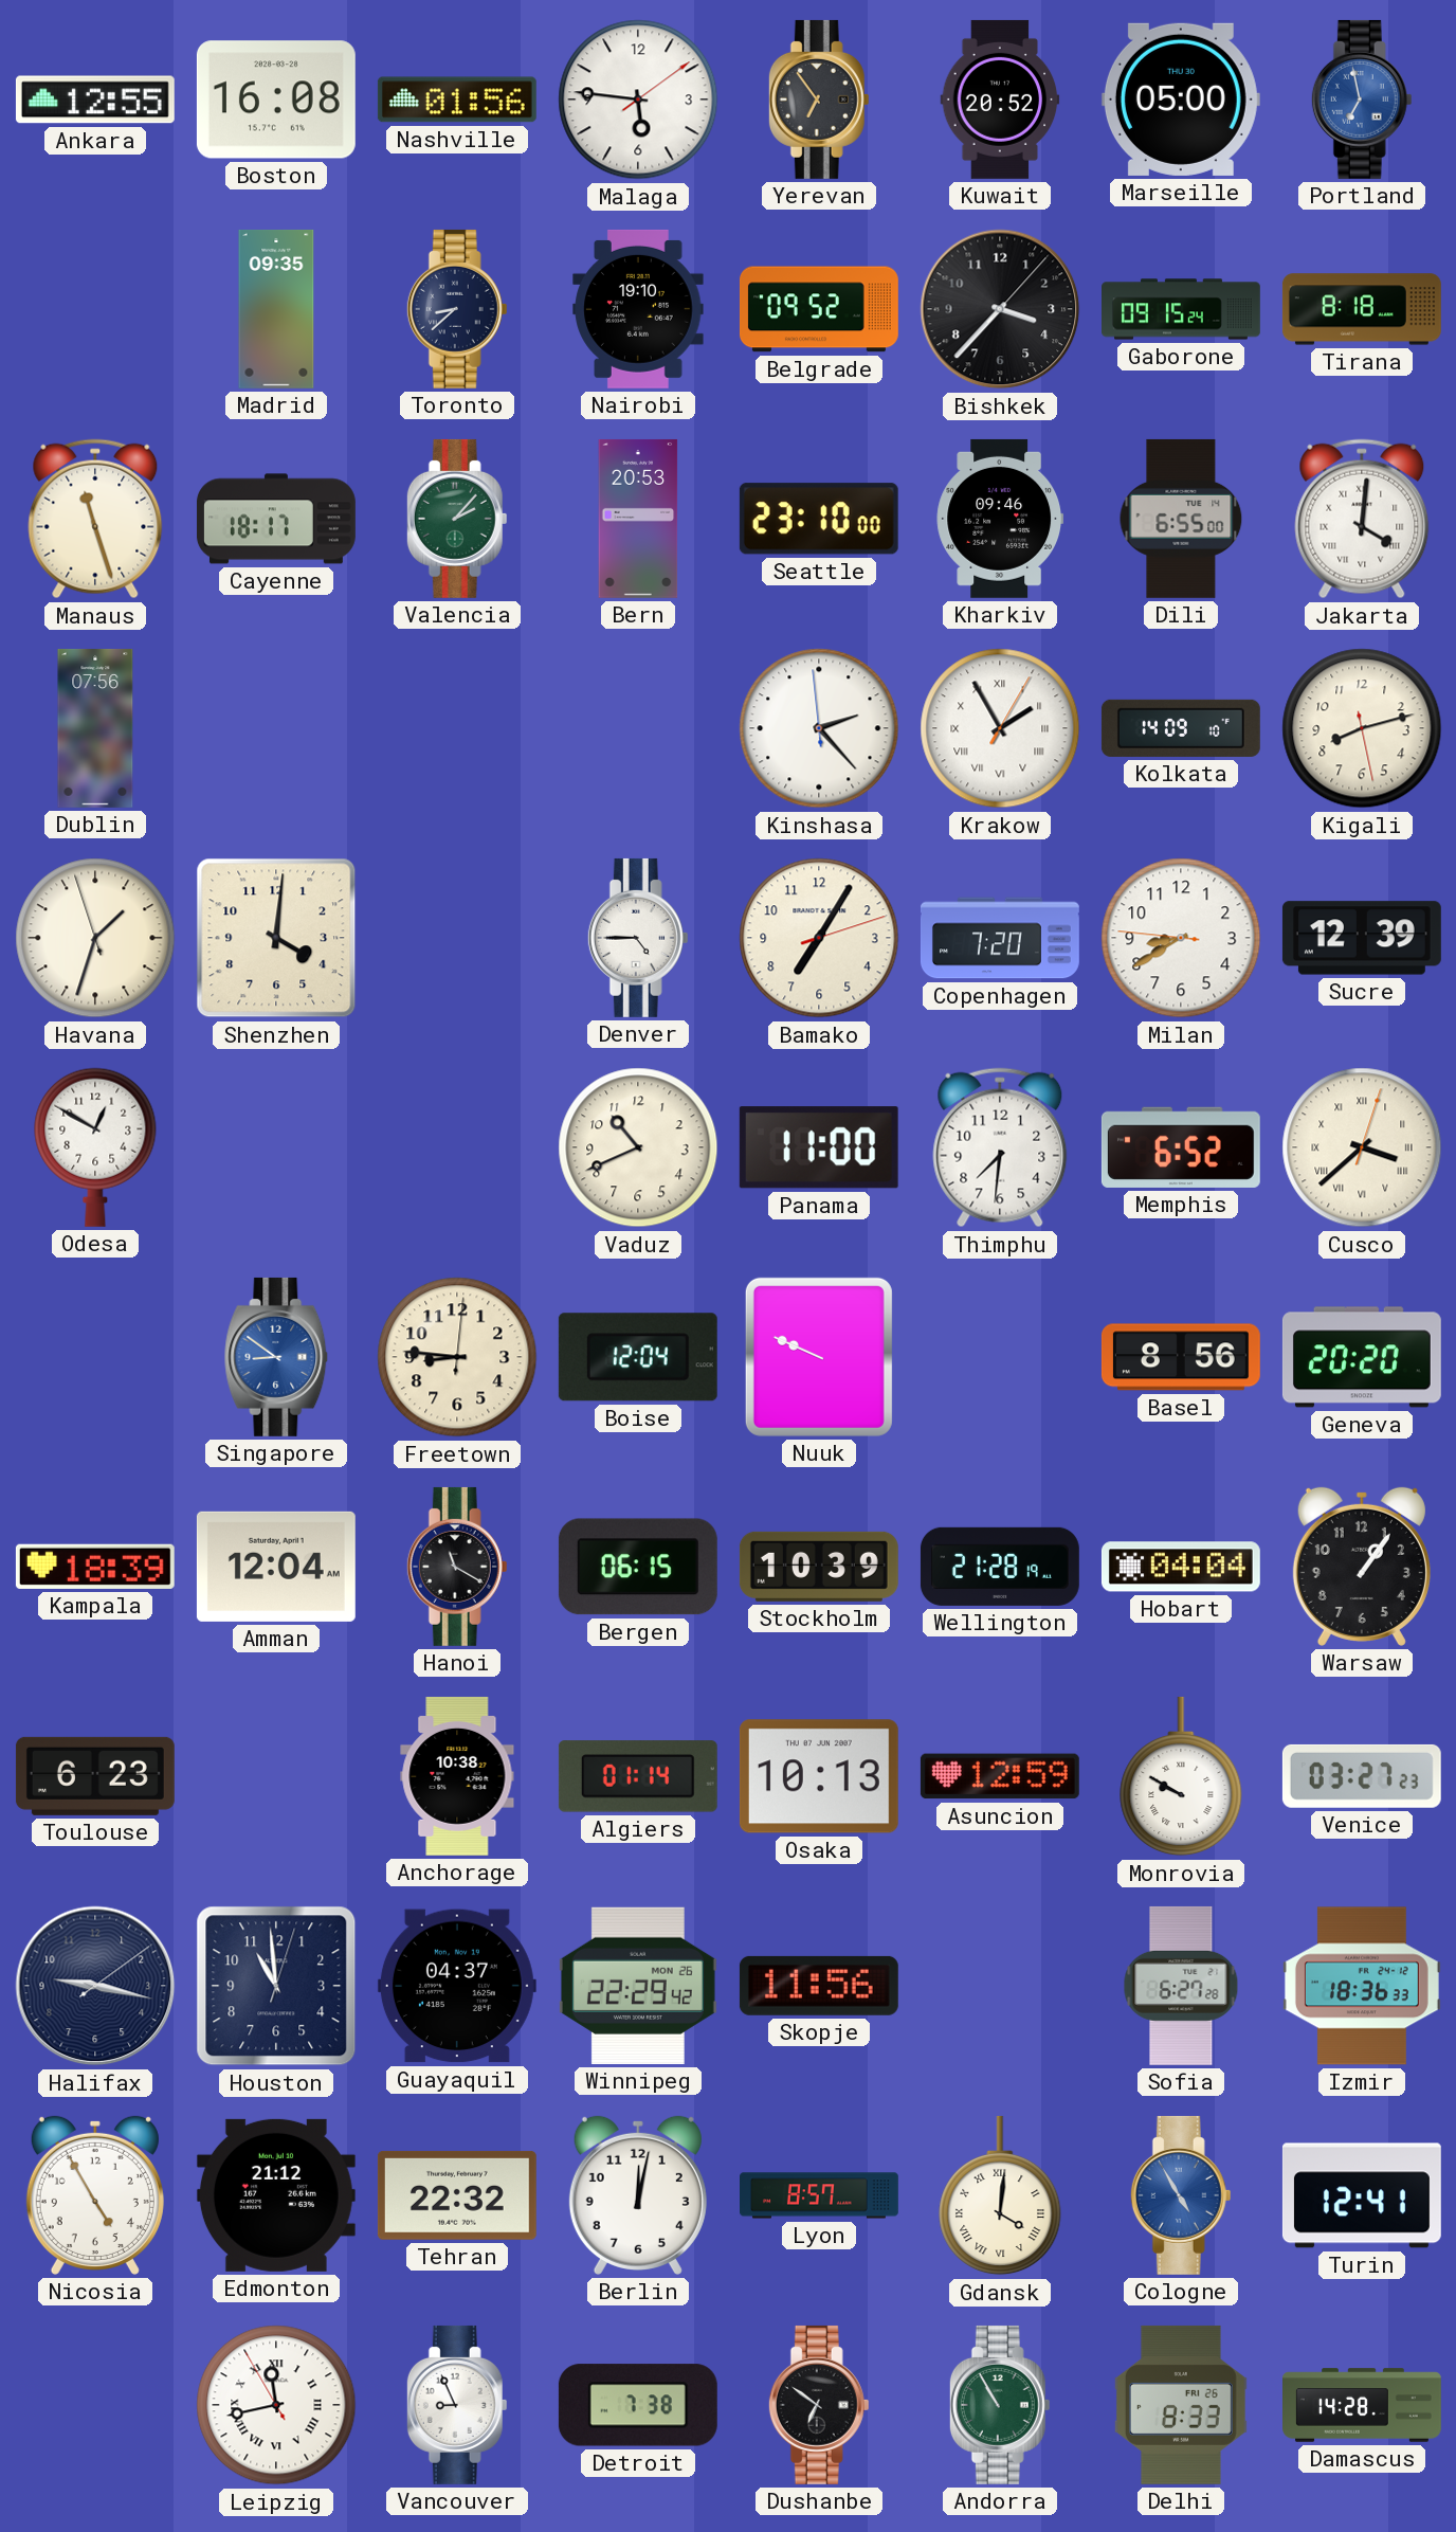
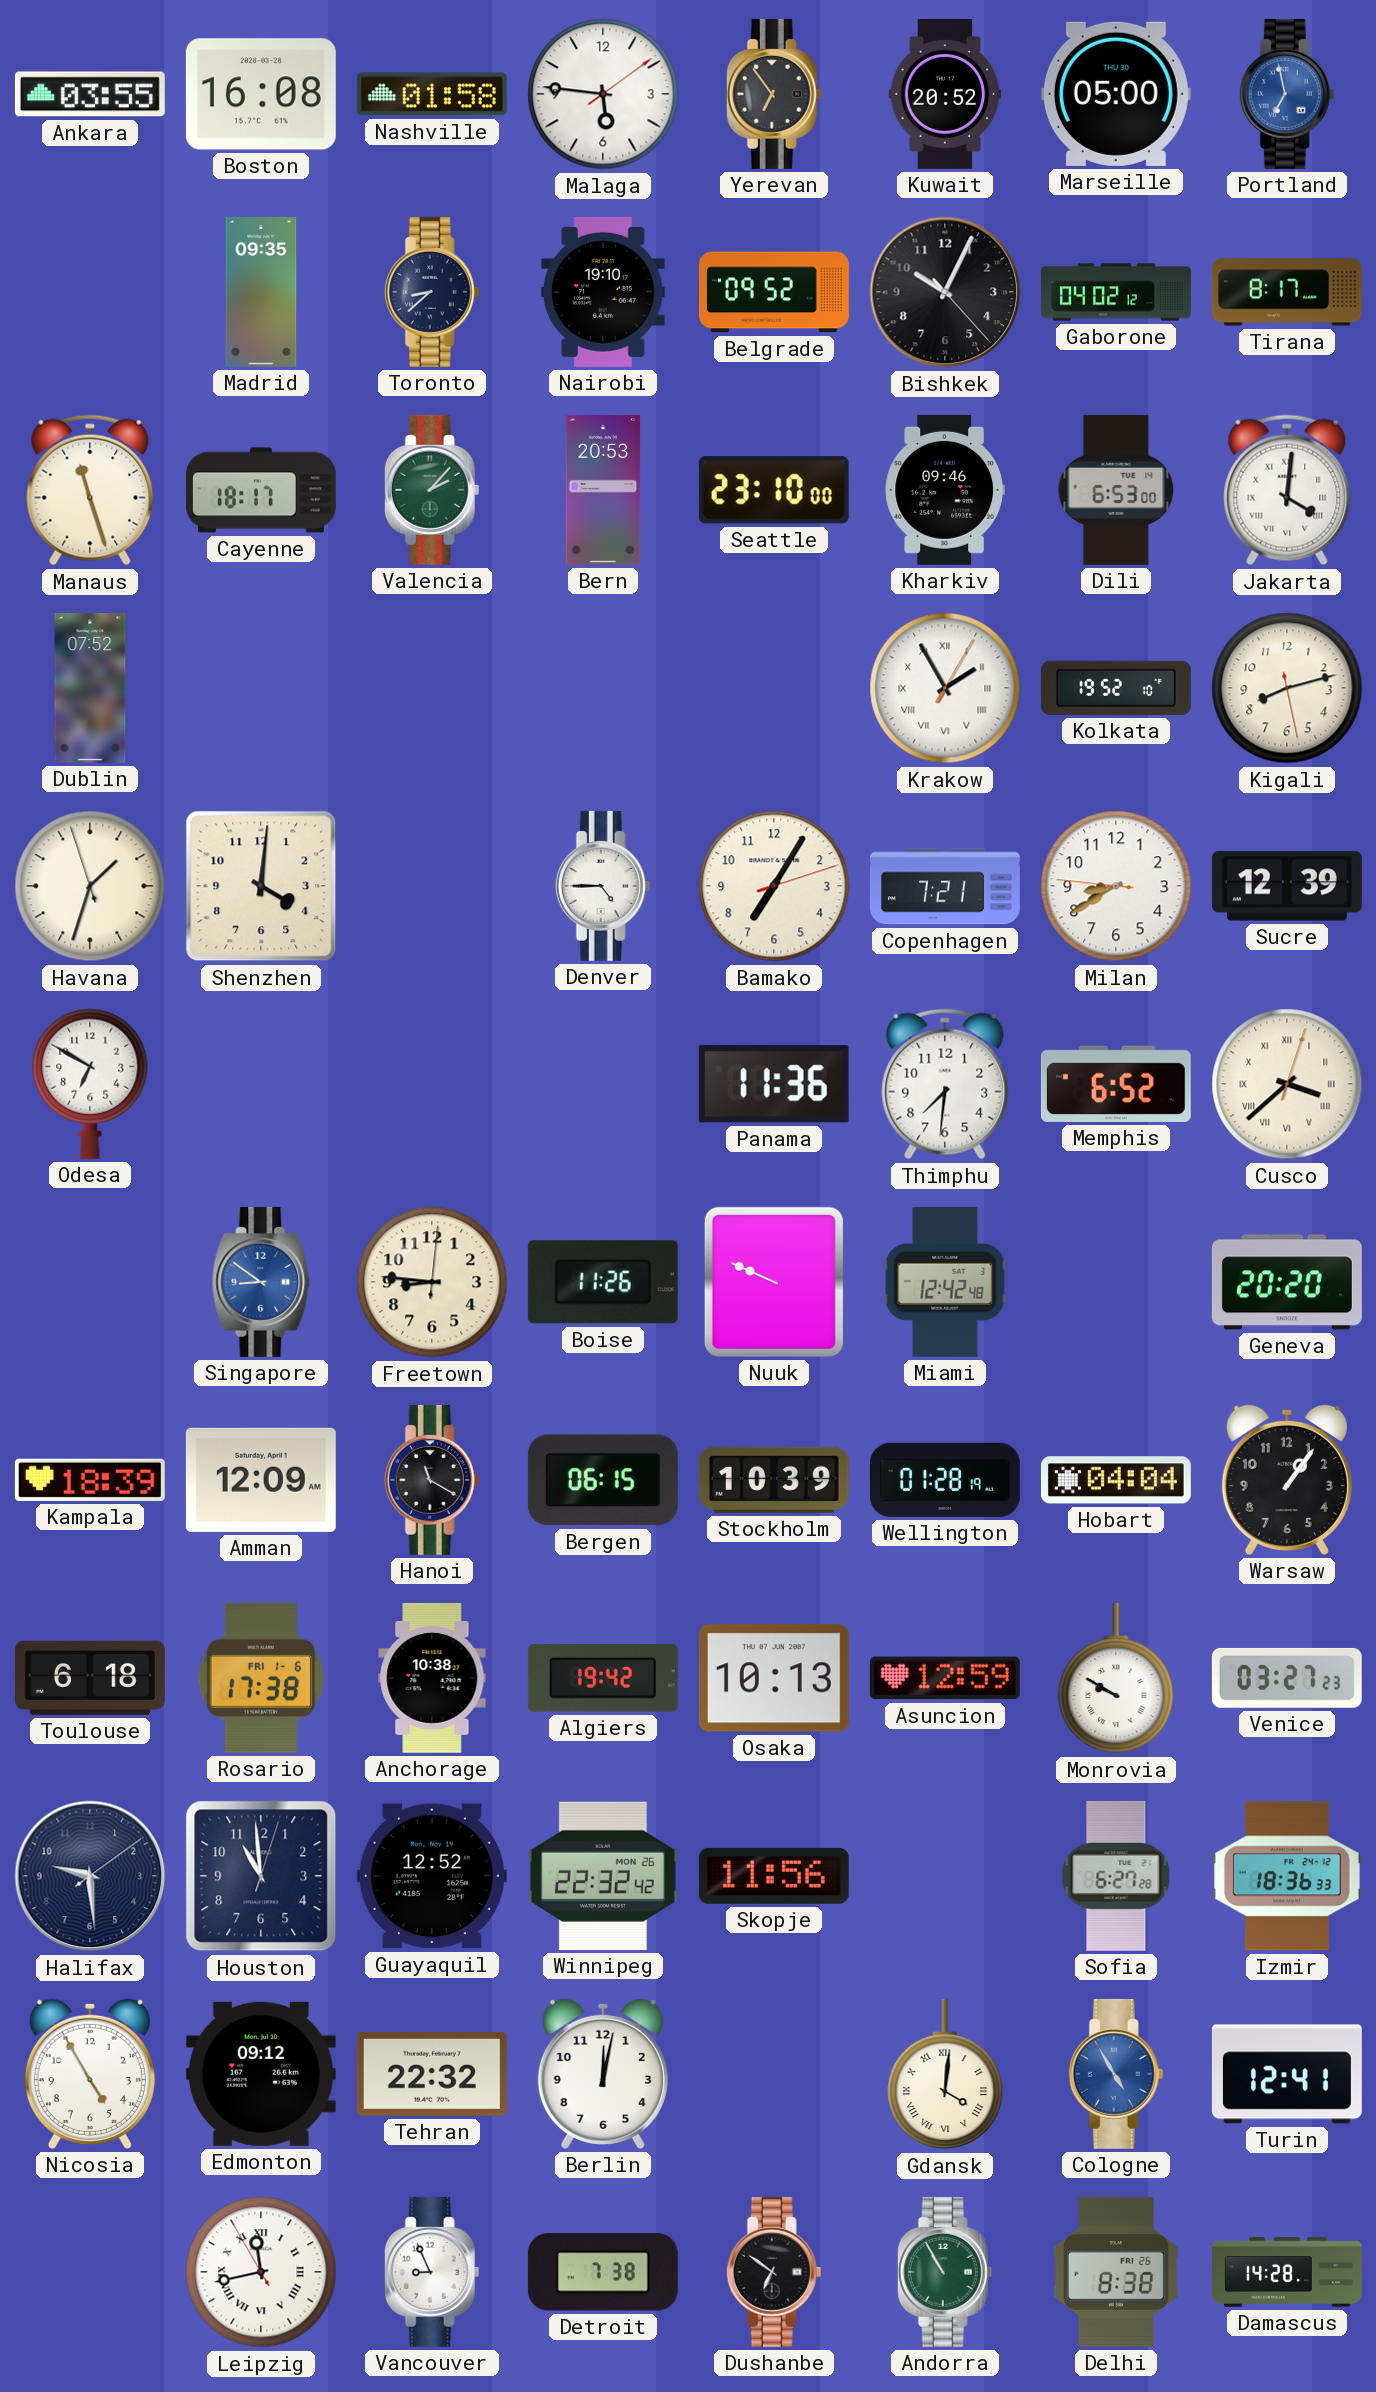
Ankara: 12:55 -> 03:55 (90, 94)
Nashville: 01:56 -> 01:58 (432, 94)
Bishkek: 3:37 -> 10:04 (945, 292)
Gaborone: 09:15 -> 04:02 (1117, 292)
Tirana: 8:18 -> 8:17 (1287, 292)
Dili: 6:55 -> 6:53 (1116, 490)
Dublin: 07:56 -> 07:52 (90, 688)
Kinshasa: 2:22 -> none (819, 728)
Kolkata: 14:09 -> 19:52 (1116, 688)
Copenhagen: 7:20 -> 7:21 (945, 886)
Odesa: 12:50 -> 6:50 (90, 1084)
Vaduz: 10:41 -> none (638, 1147)
Panama: 11:00 -> 11:36 (774, 1084)
Boise: 12:04 -> 11:26 (603, 1282)
Miami: none -> 12:42 (945, 1282)
Basel: 8:56 -> none (1181, 1357)
Amman: 12:04 -> 12:09 (261, 1480)
Wellington: 21:28 -> 01:28 (945, 1480)
Toulouse: 6:23 -> 6:18 (90, 1678)
Rosario: none -> 17:38 (261, 1678)
Algiers: 01:14 -> 19:42 (603, 1678)
Halifax: 9:17 -> 9:29 (90, 1876)
Guayaquil: 04:37 -> 12:52 (432, 1876)
Winnipeg: 22:29 -> 22:32 (603, 1876)
Edmonton: 21:12 -> 09:12 (261, 2074)
Lyon: 8:57 -> none (820, 2195)
Delhi: 8:33 -> 8:38 (1116, 2272)
